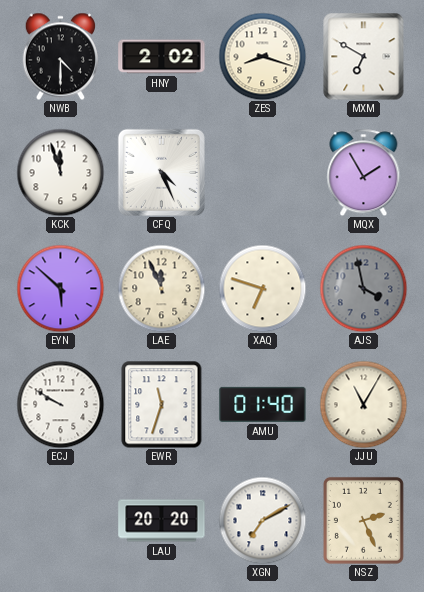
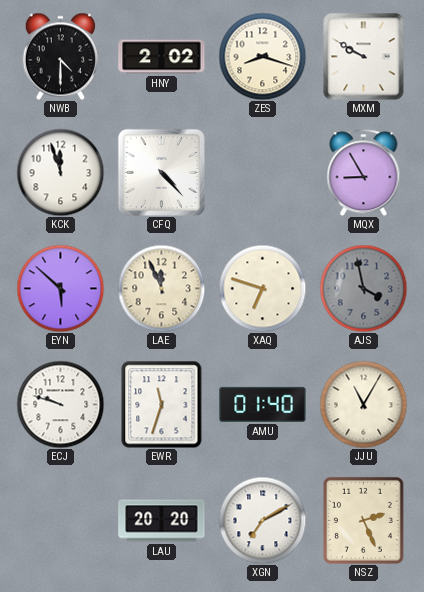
MXM: 6:50 -> 9:50 (364, 56)
CFQ: 4:26 -> 4:23 (161, 172)
MQX: 1:55 -> 8:55 (364, 172)
ECJ: 9:50 -> 9:48 (60, 404)
